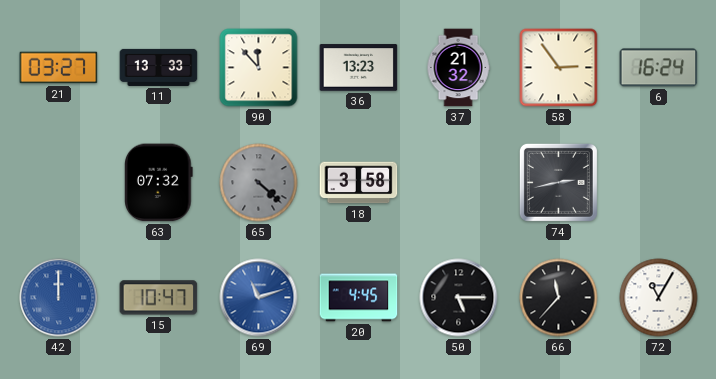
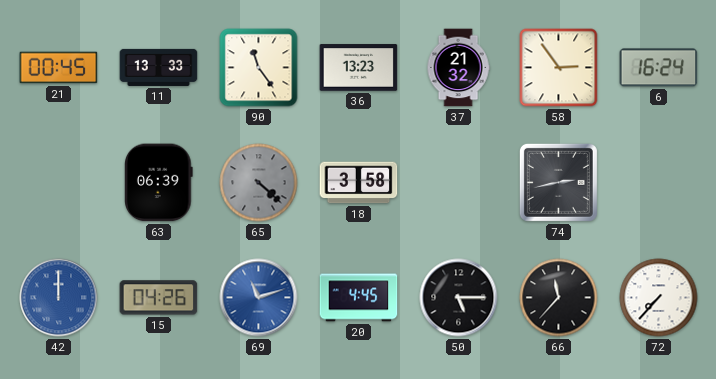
21: 03:27 -> 00:45 (59, 68)
90: 11:53 -> 11:24 (259, 68)
63: 07:32 -> 06:39 (159, 183)
15: 10:47 -> 04:26 (159, 298)
72: 11:05 -> 7:37 (659, 298)
